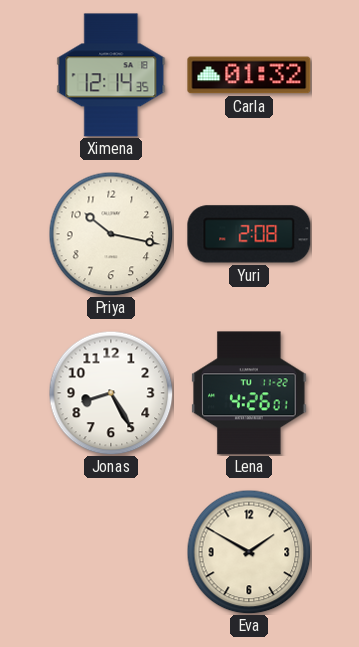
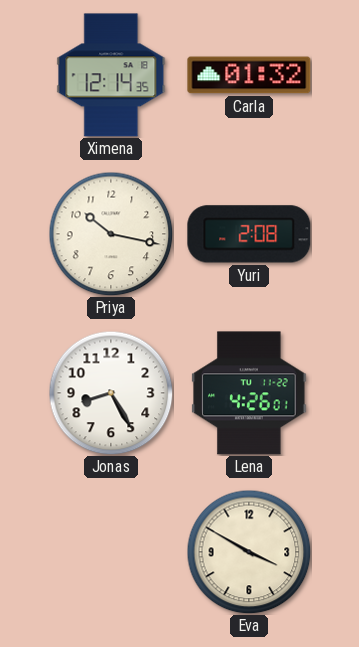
Eva: 1:50 -> 3:50 (249, 552)
